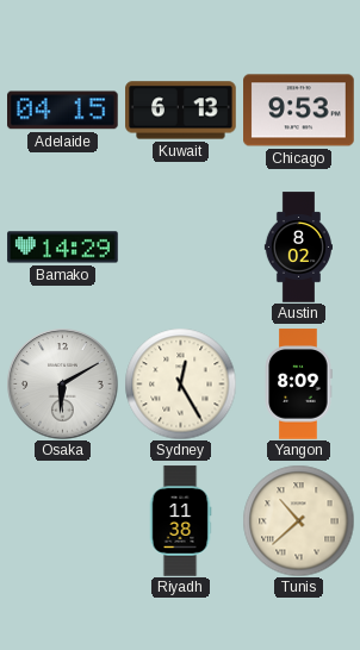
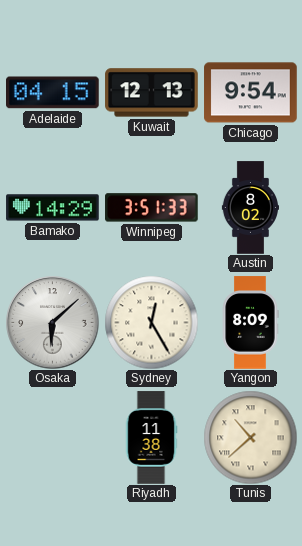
Kuwait: 6:13 -> 12:13 (152, 93)
Chicago: 9:53 -> 9:54 (251, 93)
Winnipeg: none -> 3:51 (152, 208)
Osaka: 6:10 -> 6:08 (52, 322)
